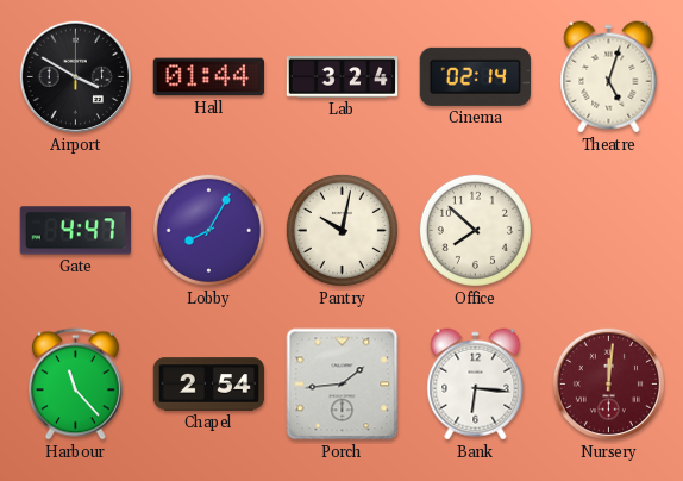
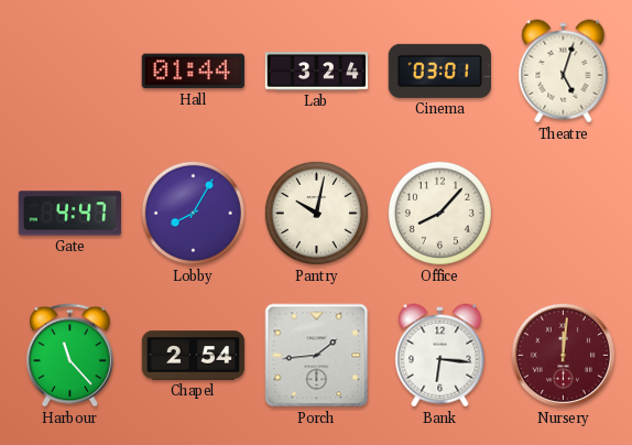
Airport: 3:50 -> none (75, 76)
Cinema: 02:14 -> 03:01 (439, 70)
Office: 7:52 -> 8:07 (439, 213)
